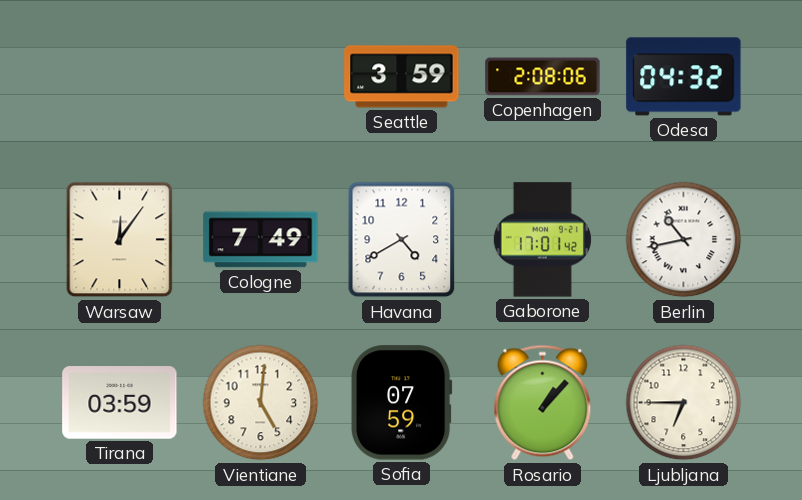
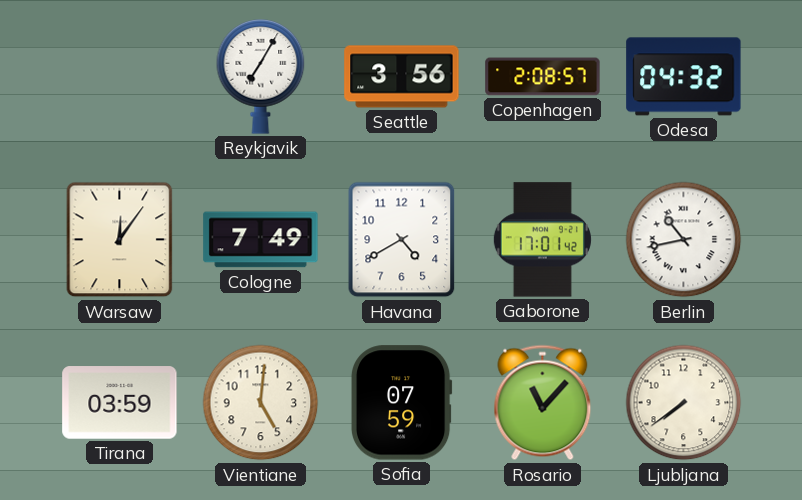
Reykjavik: none -> 7:05 (261, 77)
Seattle: 3:59 -> 3:56 (402, 77)
Copenhagen: 2:08:06 -> 2:08:57 (543, 77)
Rosario: 1:07 -> 11:07 (543, 403)
Ljubljana: 6:45 -> 7:39 (684, 403)
